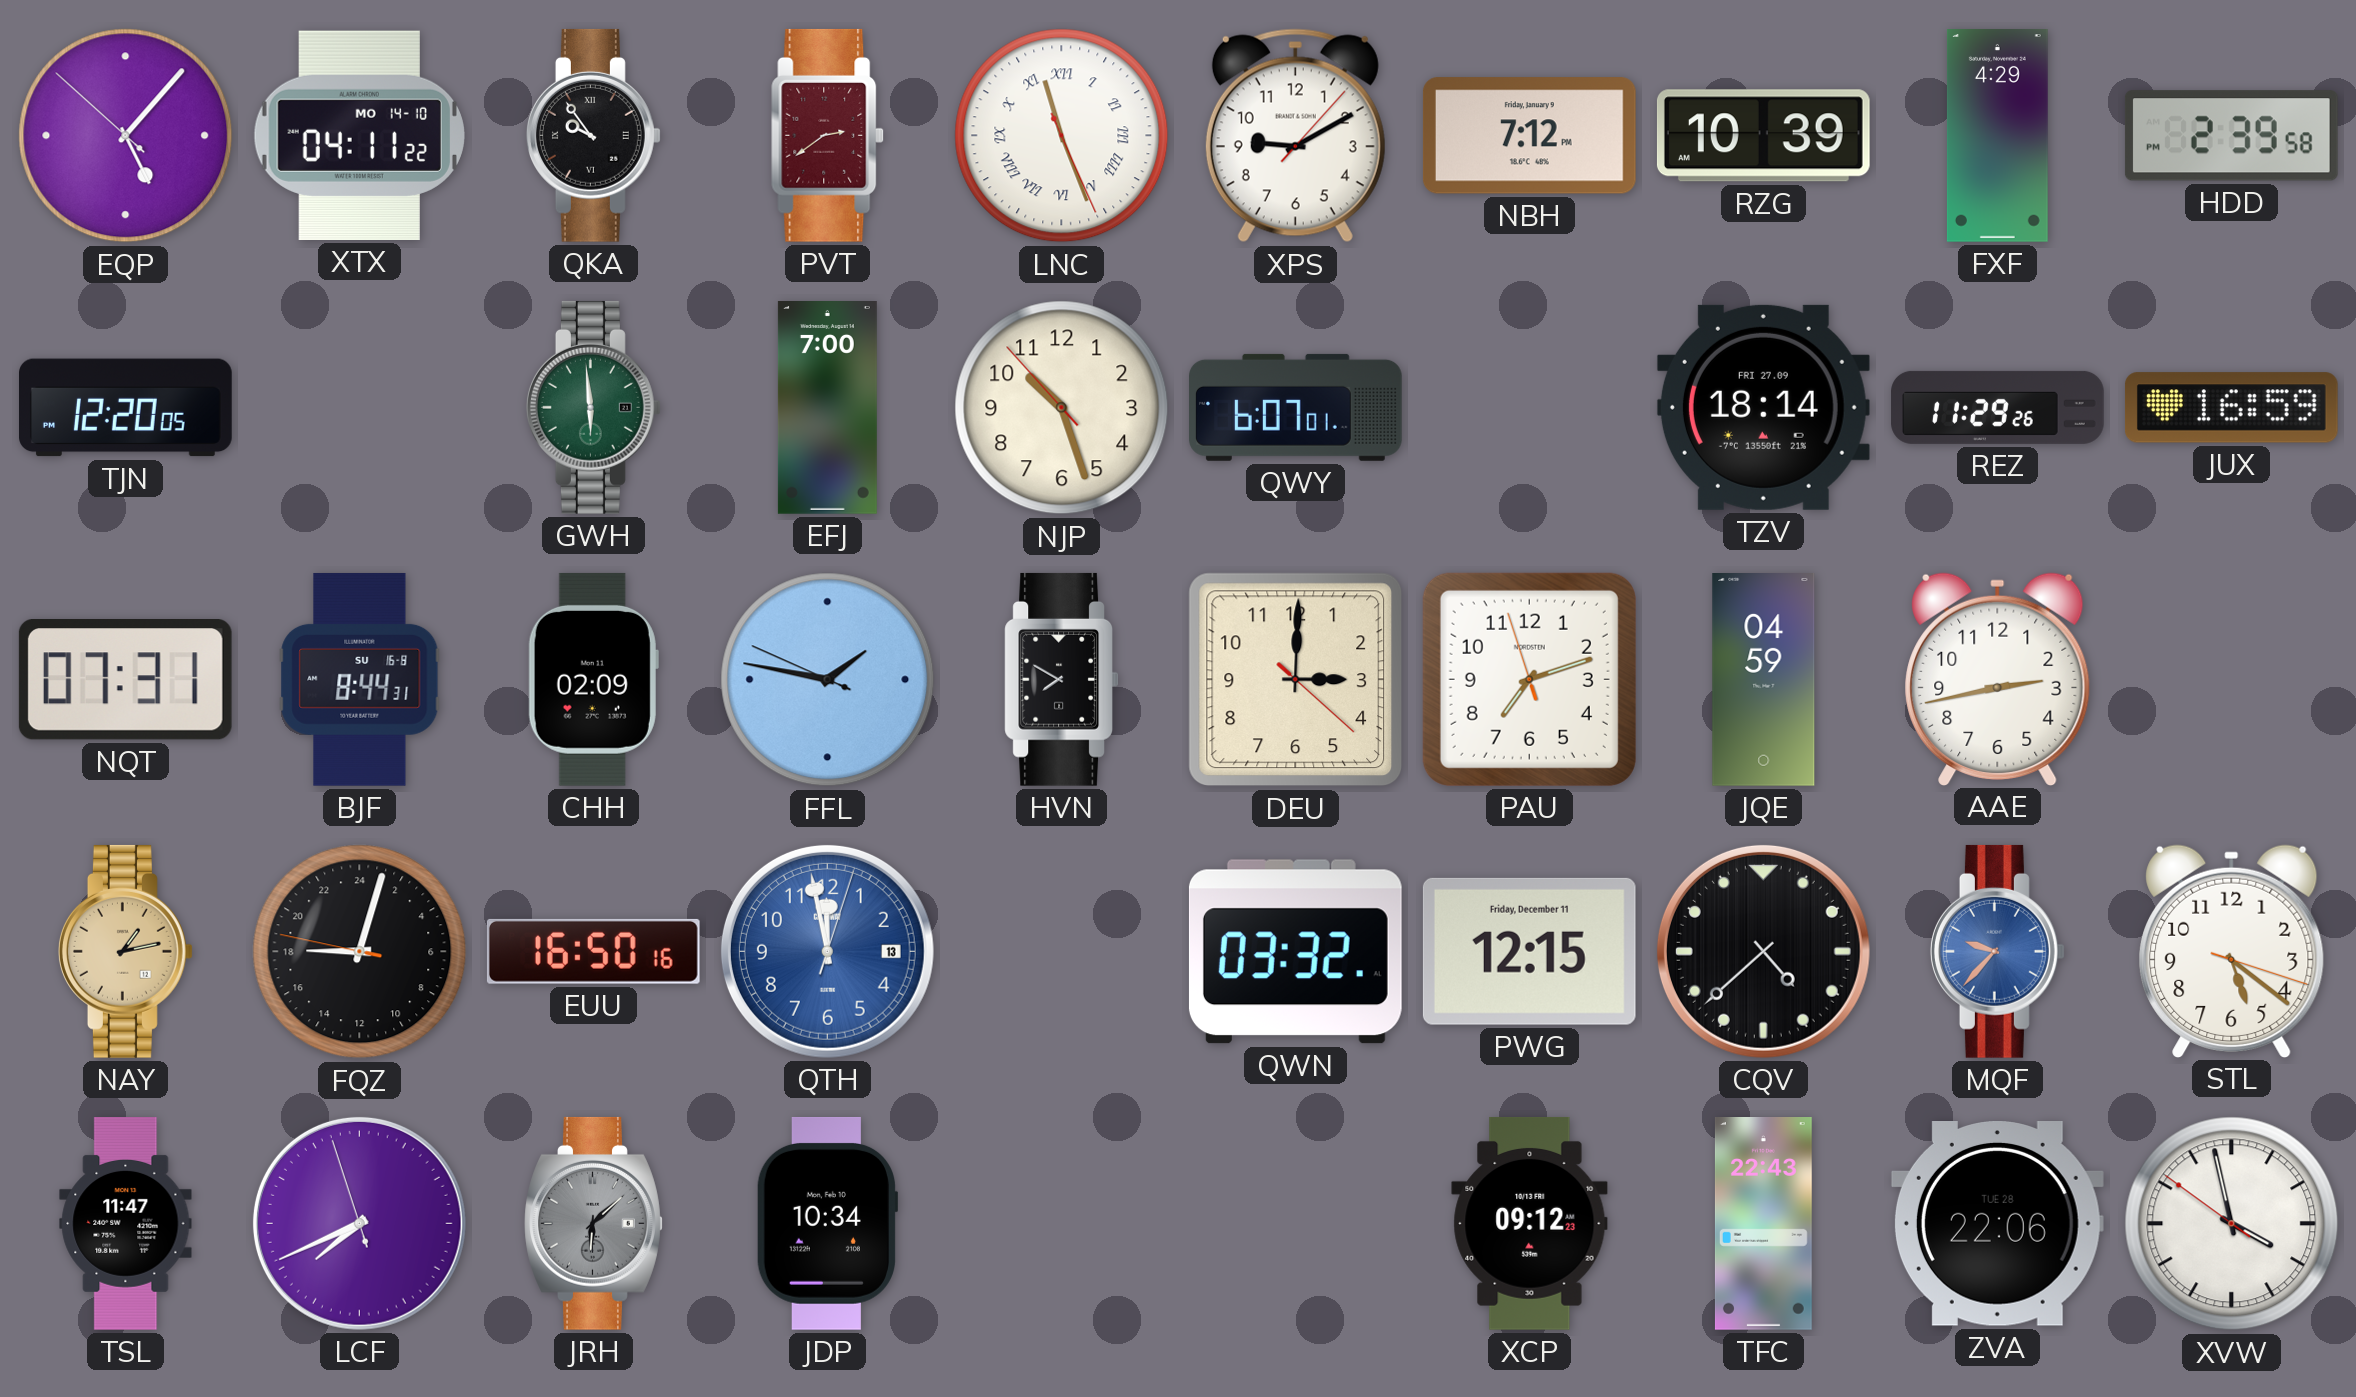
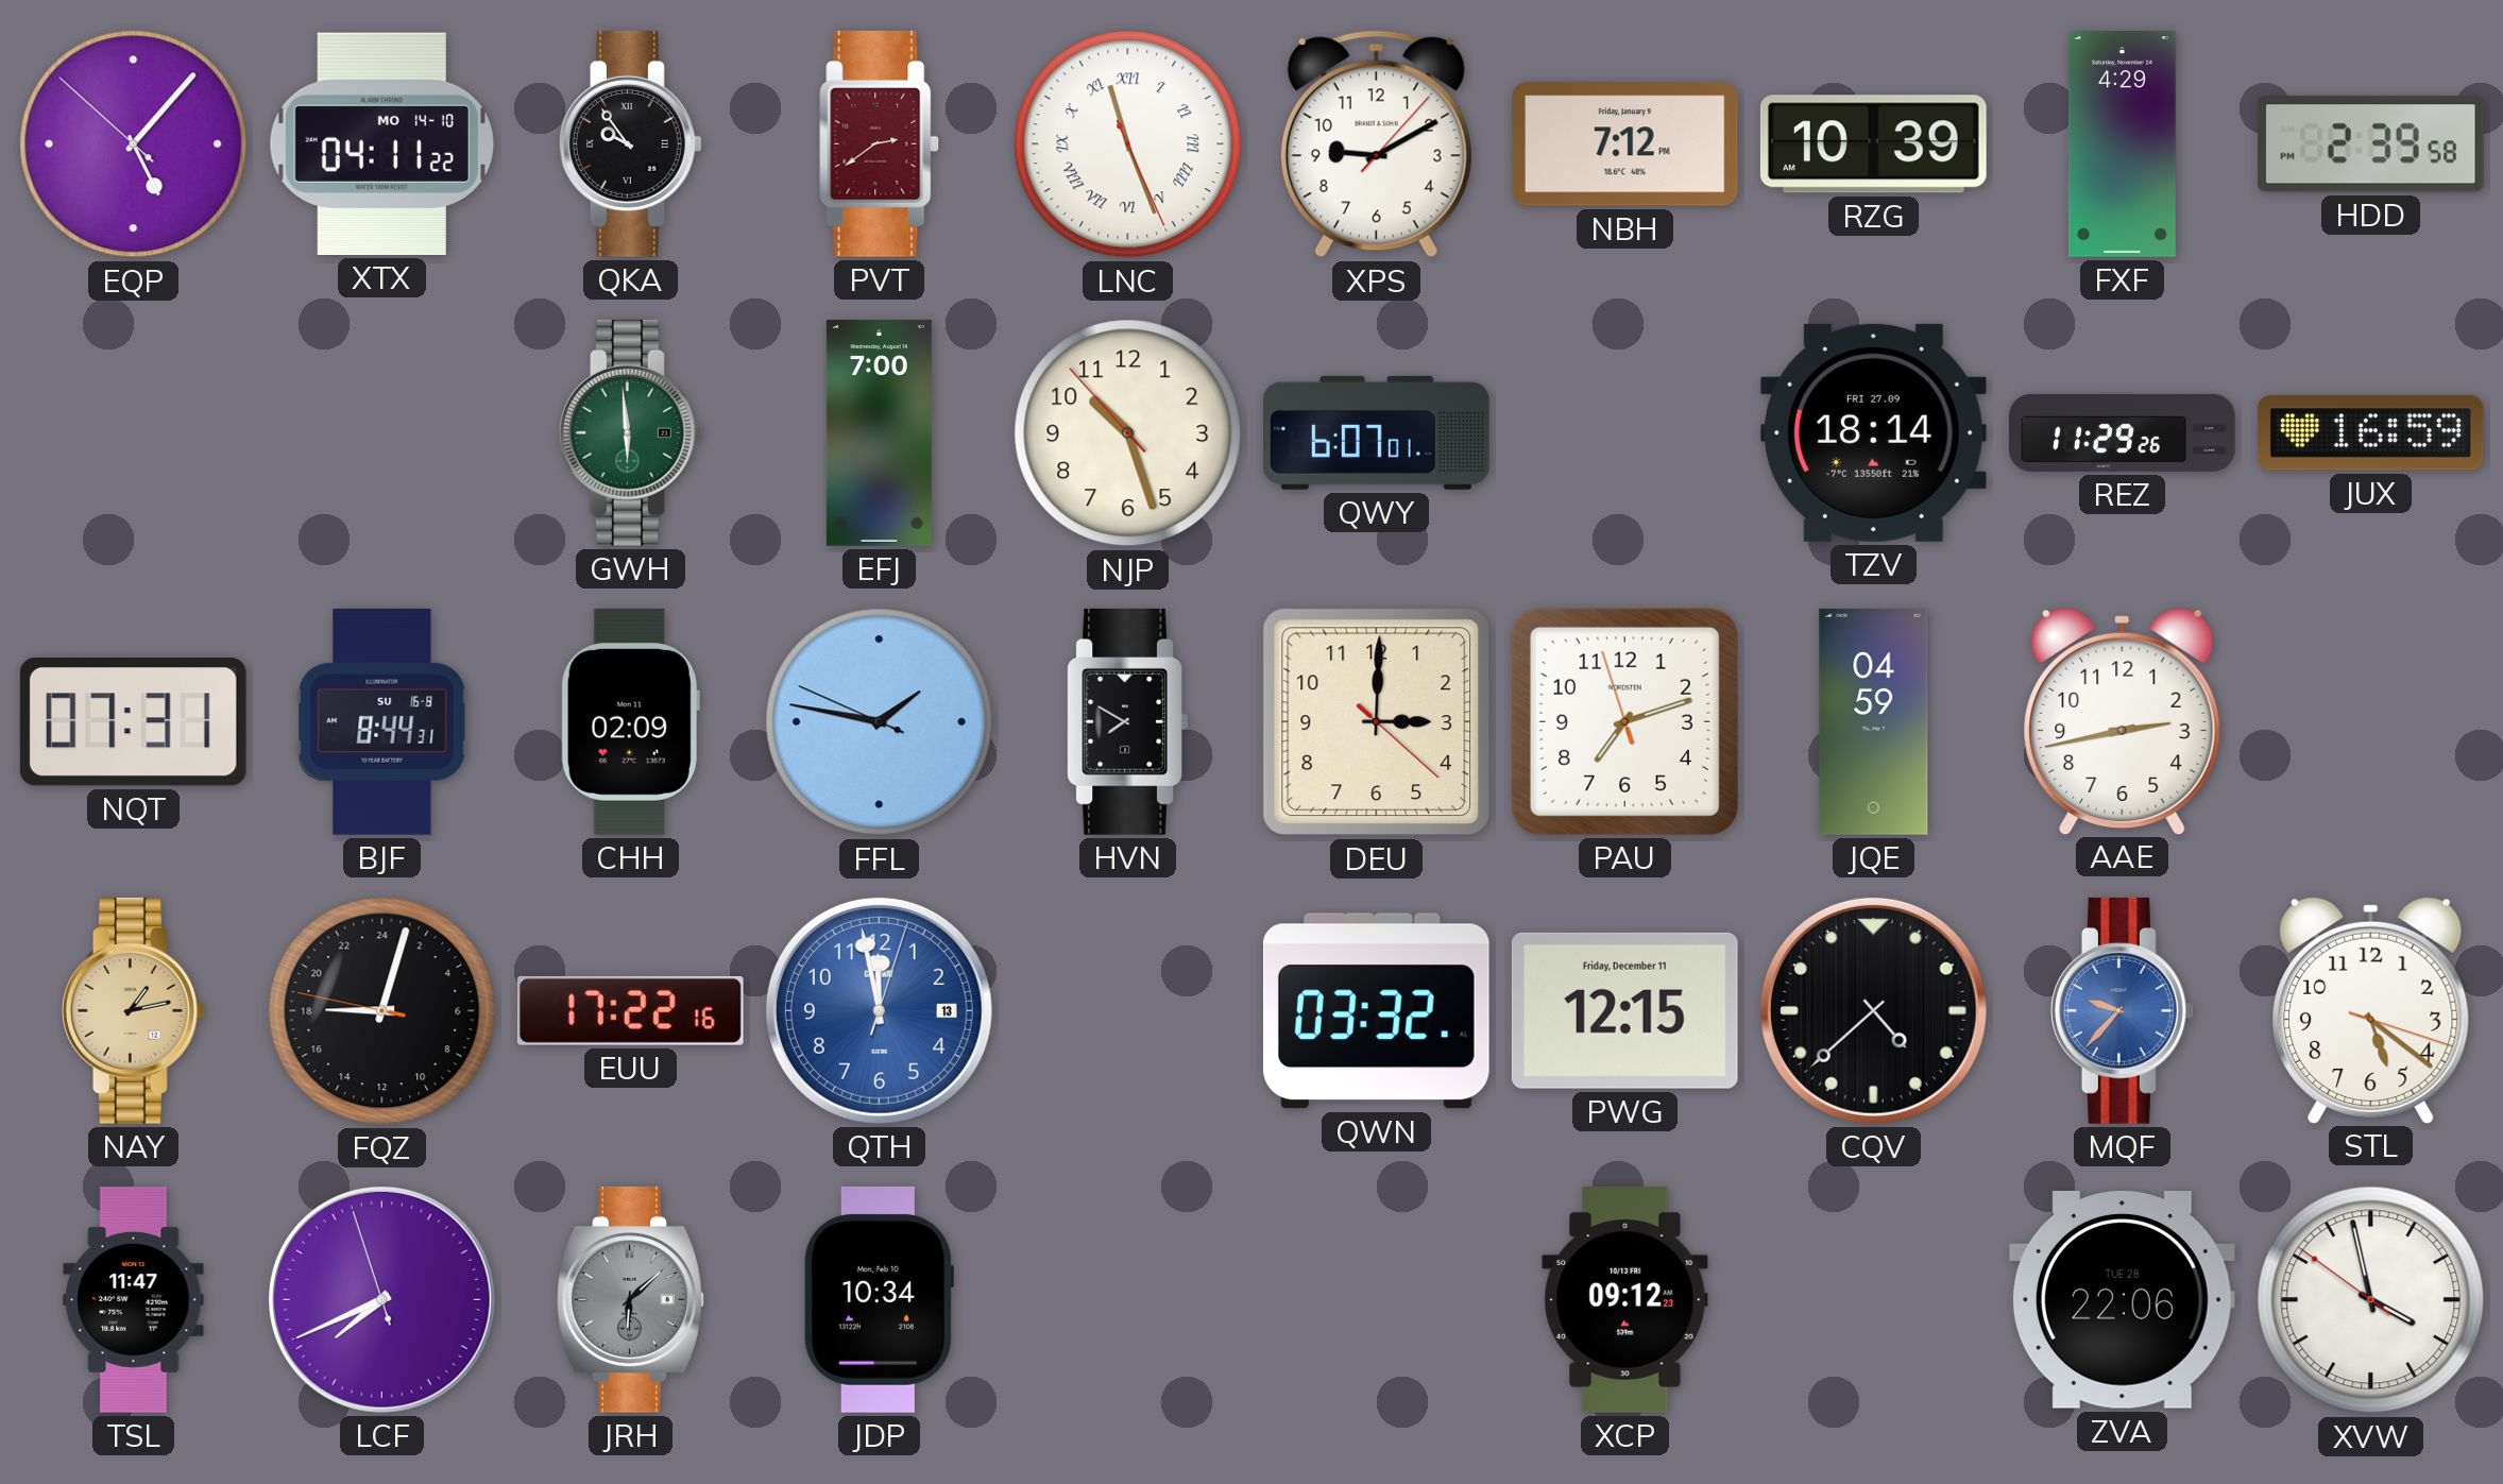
TJN: 12:20 -> none (126, 408)
EUU: 16:50 -> 17:22 (630, 1010)
TFC: 22:43 -> none (1763, 1224)
